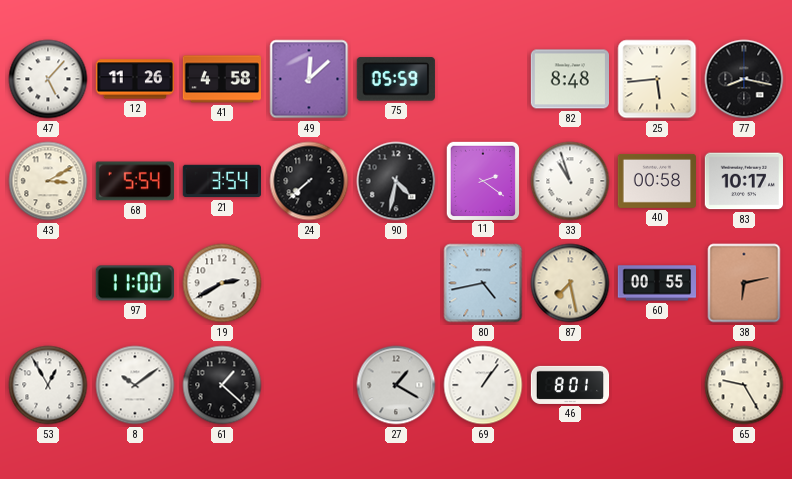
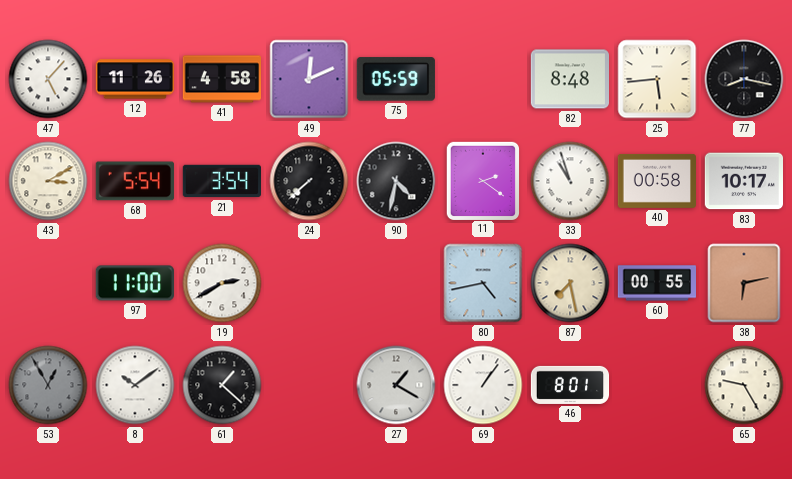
49: 12:08 -> 12:11 (309, 79)
53 dial: white -> grey (48, 385)
